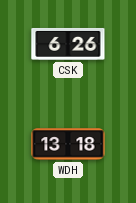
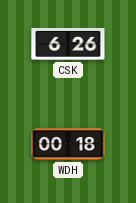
WDH: 13:18 -> 00:18 (68, 144)
